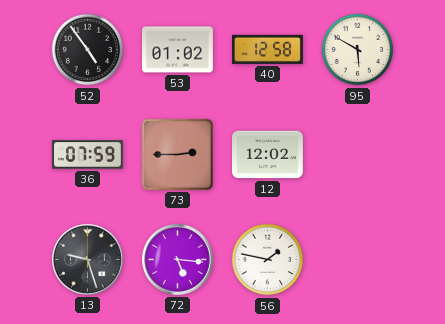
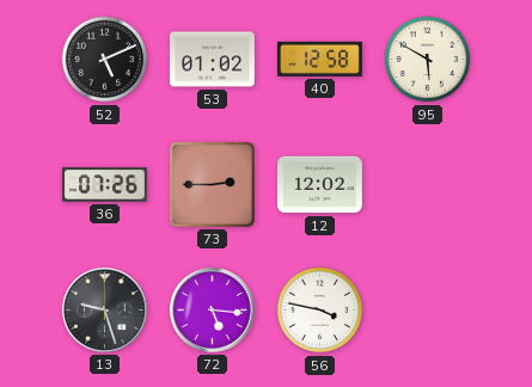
52: 4:54 -> 5:11 (105, 60)
36: 07:59 -> 07:26 (105, 185)
56: 1:47 -> 3:47 (320, 311)
